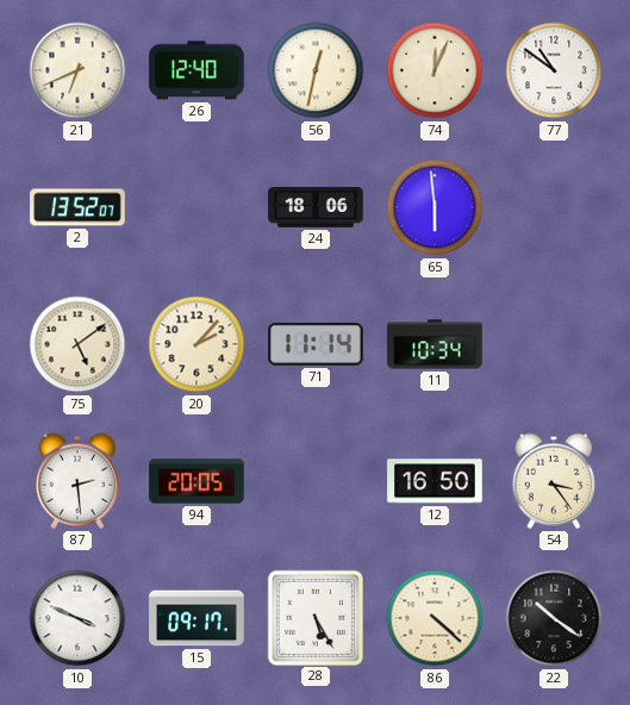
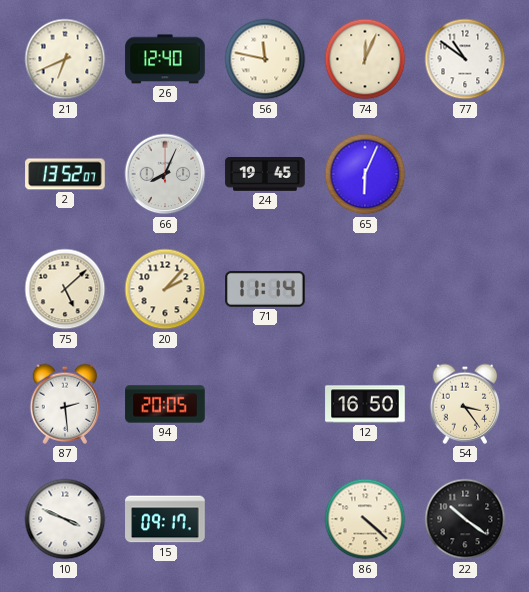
56: 12:32 -> 11:47 (265, 59)
66: none -> 8:04 (165, 174)
24: 18:06 -> 19:45 (265, 175)
65: 5:59 -> 6:04 (365, 174)
75: 5:09 -> 5:08 (65, 289)
11: 10:34 -> none (435, 344)
28: 5:25 -> none (314, 617)
